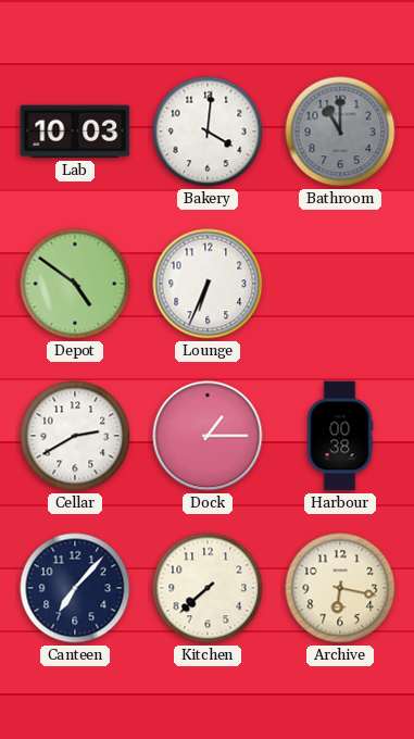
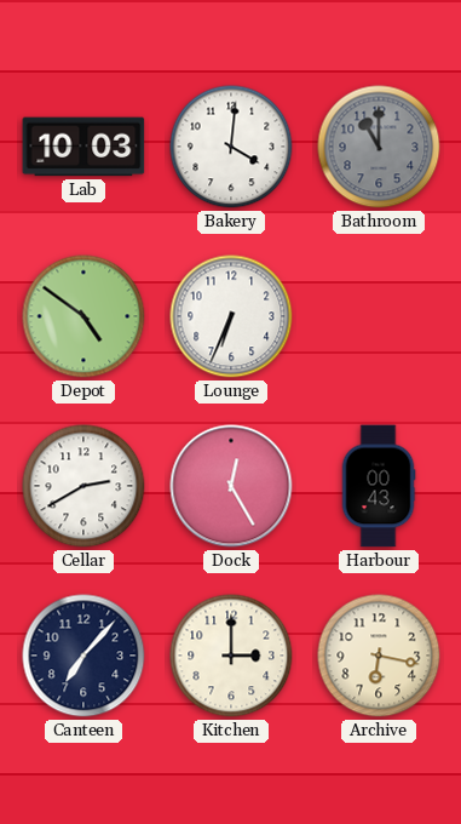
Dock: 1:15 -> 12:25 (231, 486)
Harbour: 00:38 -> 00:43 (379, 486)
Kitchen: 7:38 -> 3:00 (231, 656)
